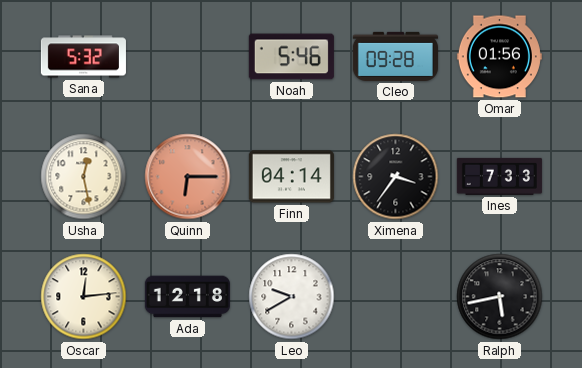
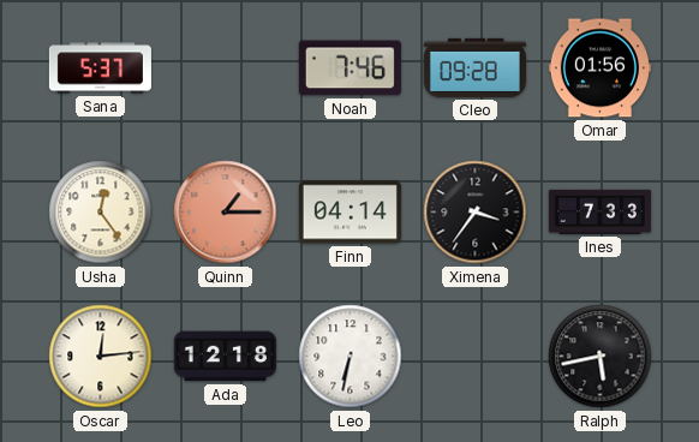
Sana: 5:32 -> 5:37 (100, 68)
Noah: 5:46 -> 7:46 (349, 68)
Usha: 12:28 -> 12:24 (101, 213)
Quinn: 6:15 -> 1:15 (226, 213)
Leo: 9:40 -> 6:32 (351, 357)
